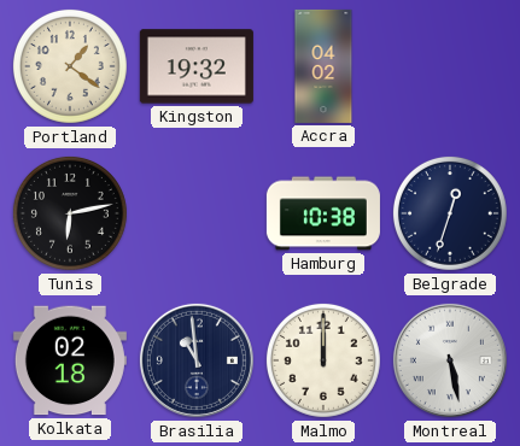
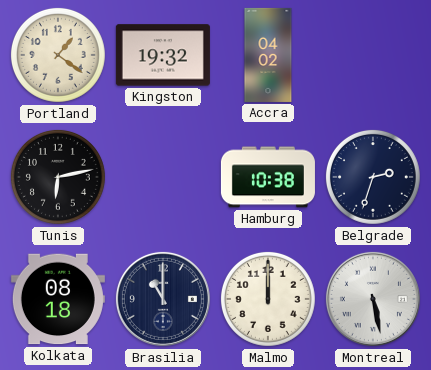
Belgrade: 12:33 -> 2:33 (373, 177)
Kolkata: 02:18 -> 08:18 (58, 299)
Brasilia: 10:59 -> 11:00 (163, 299)
